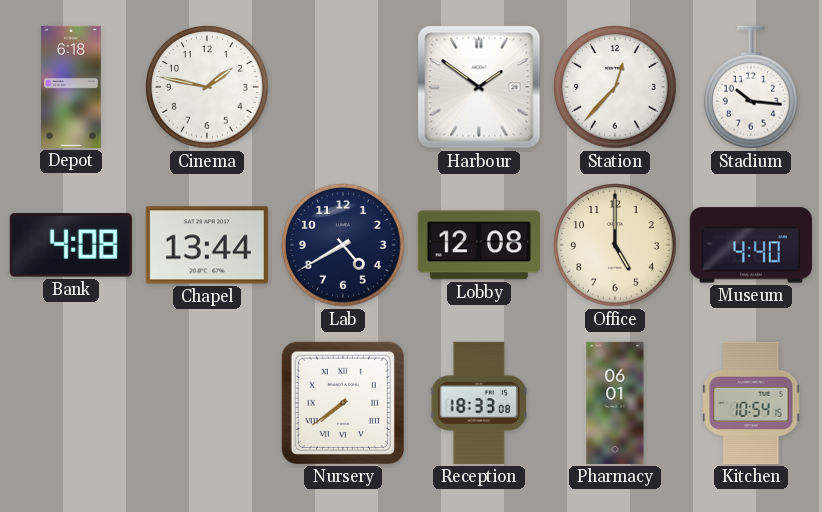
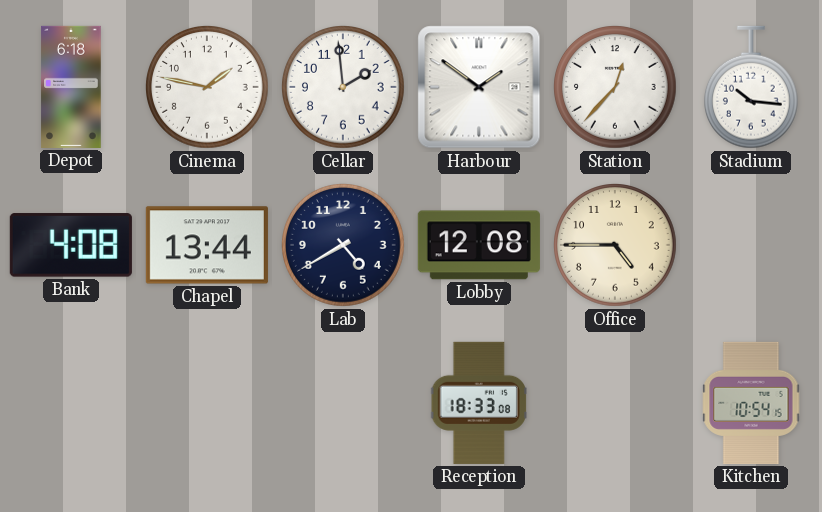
Cellar: none -> 1:59 (344, 88)
Office: 5:00 -> 4:45 (616, 246)
Museum: 4:40 -> none (751, 245)
Nursery: 7:39 -> none (343, 403)
Pharmacy: 06:01 -> none (615, 403)
